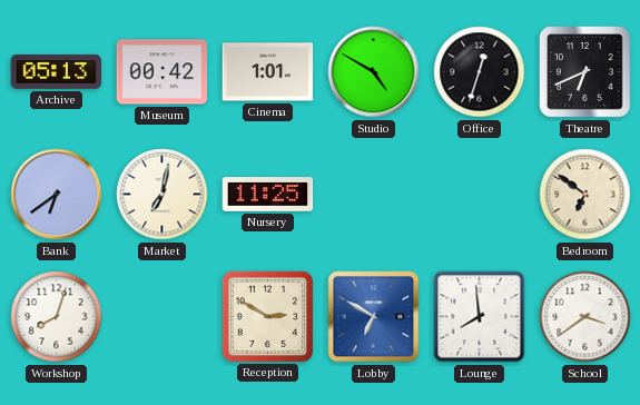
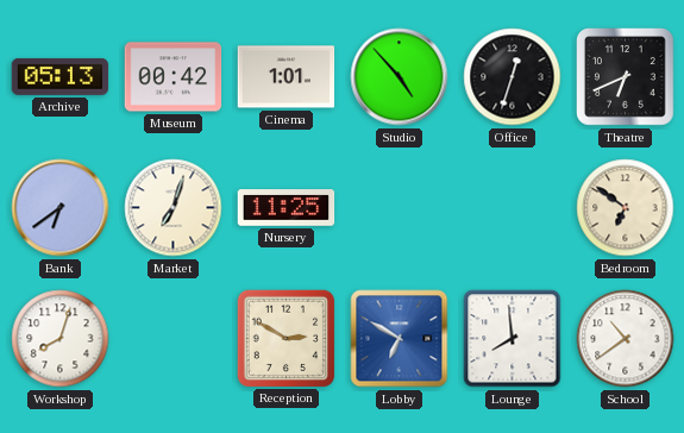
Studio: 4:50 -> 4:53 (400, 77)
Market: 7:02 -> 7:03 (174, 208)
School: 3:39 -> 10:39 (626, 339)
